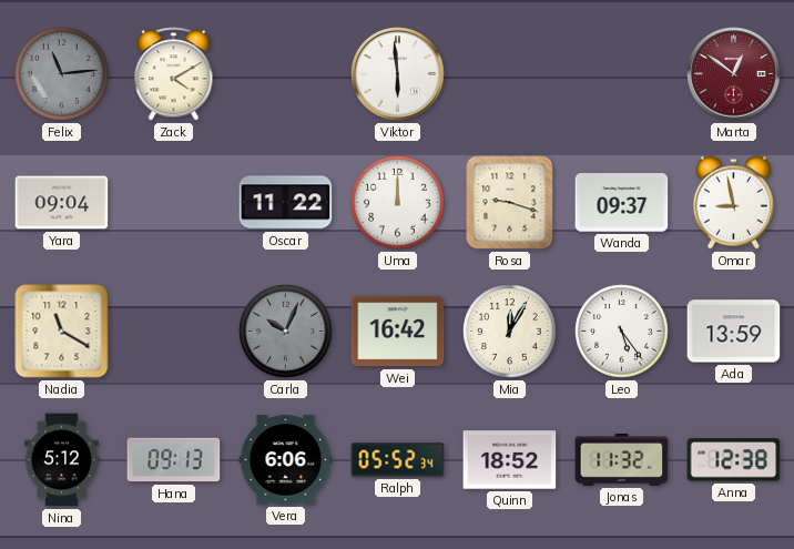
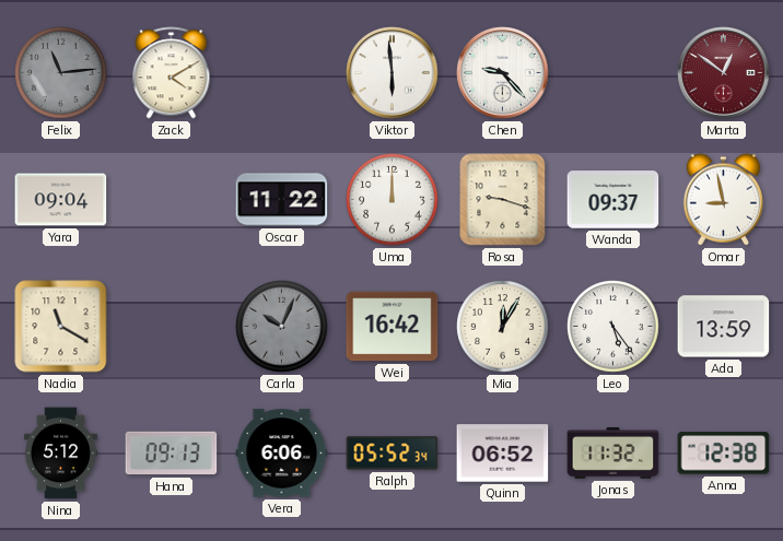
Chen: none -> 9:23 (503, 73)
Quinn: 18:52 -> 06:52 (503, 454)
